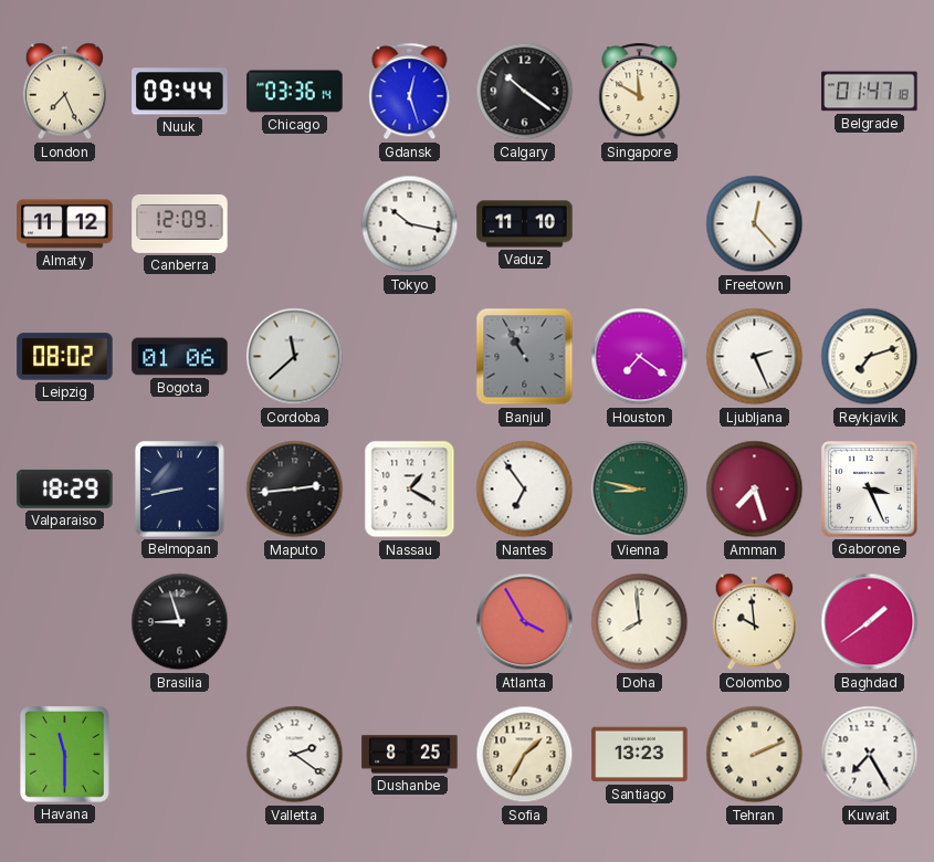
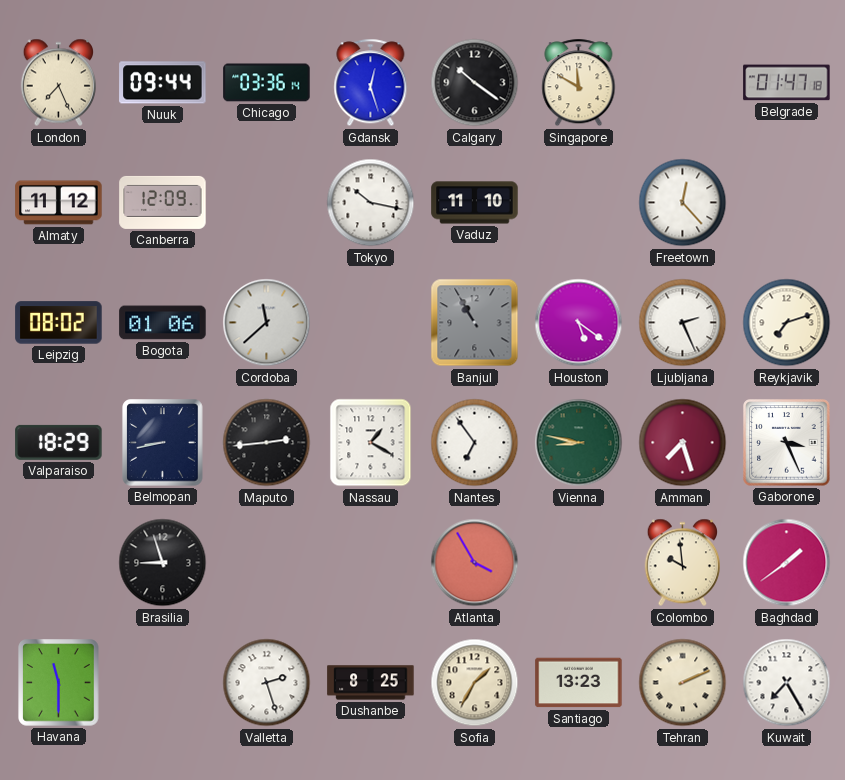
Houston: 7:21 -> 5:21 (579, 323)
Doha: 7:59 -> none (640, 622)
Valletta: 2:21 -> 2:27 (267, 683)
